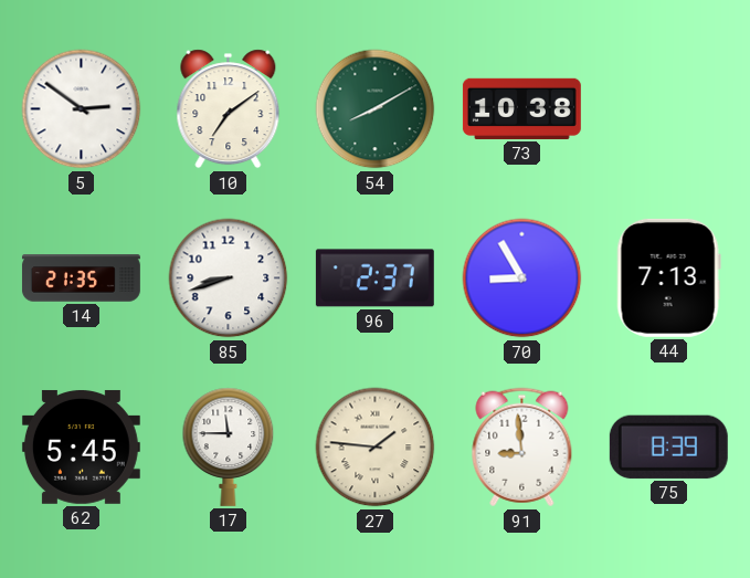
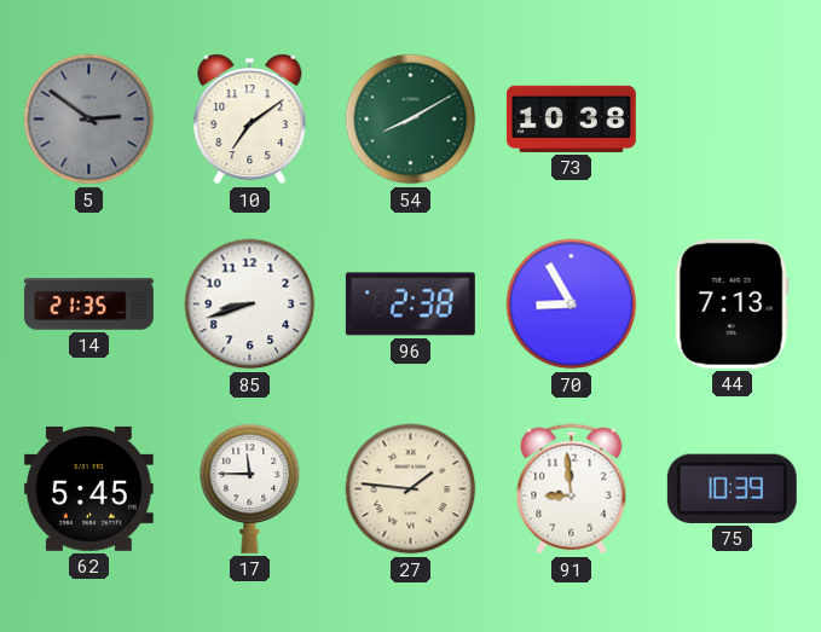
5 dial: white -> grey (89, 120)
96: 2:37 -> 2:38 (410, 305)
75: 8:39 -> 10:39 (732, 488)
